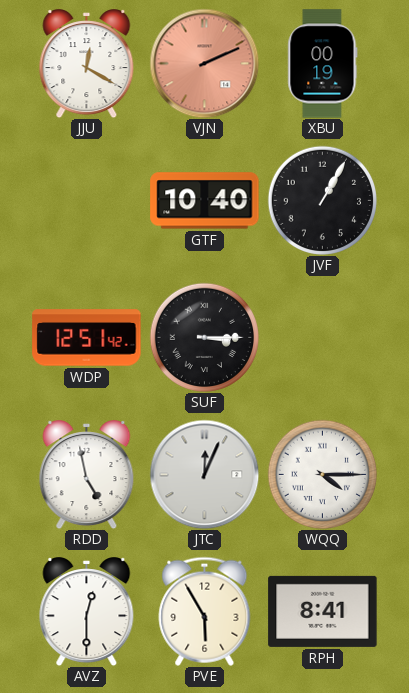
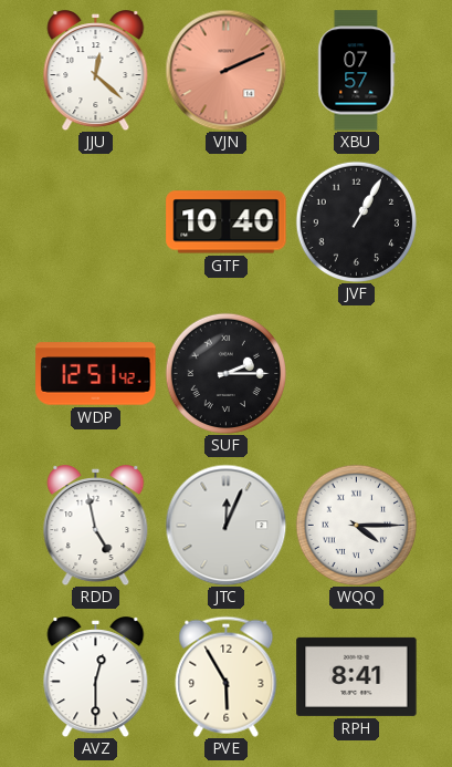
JJU: 12:20 -> 12:22 (96, 71)
XBU: 00:19 -> 07:57 (357, 71)
SUF: 3:15 -> 2:15 (225, 373)
